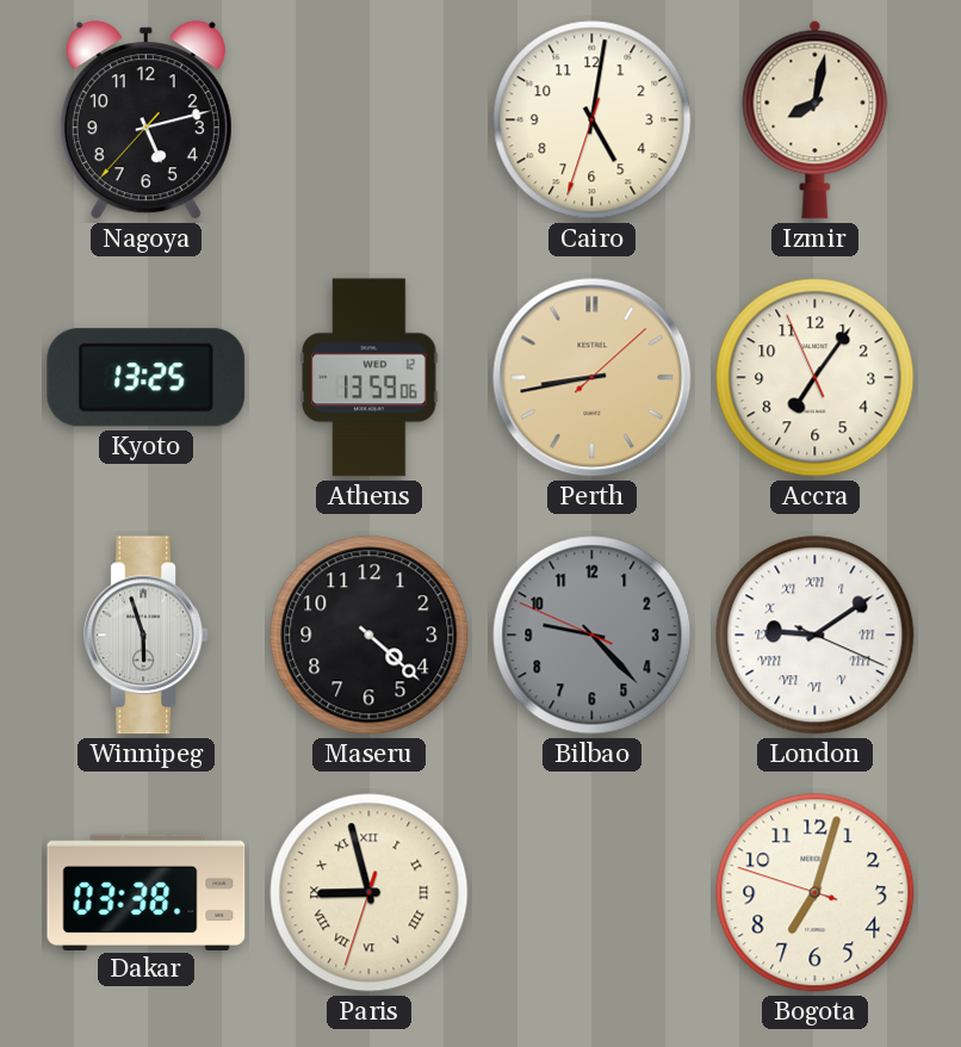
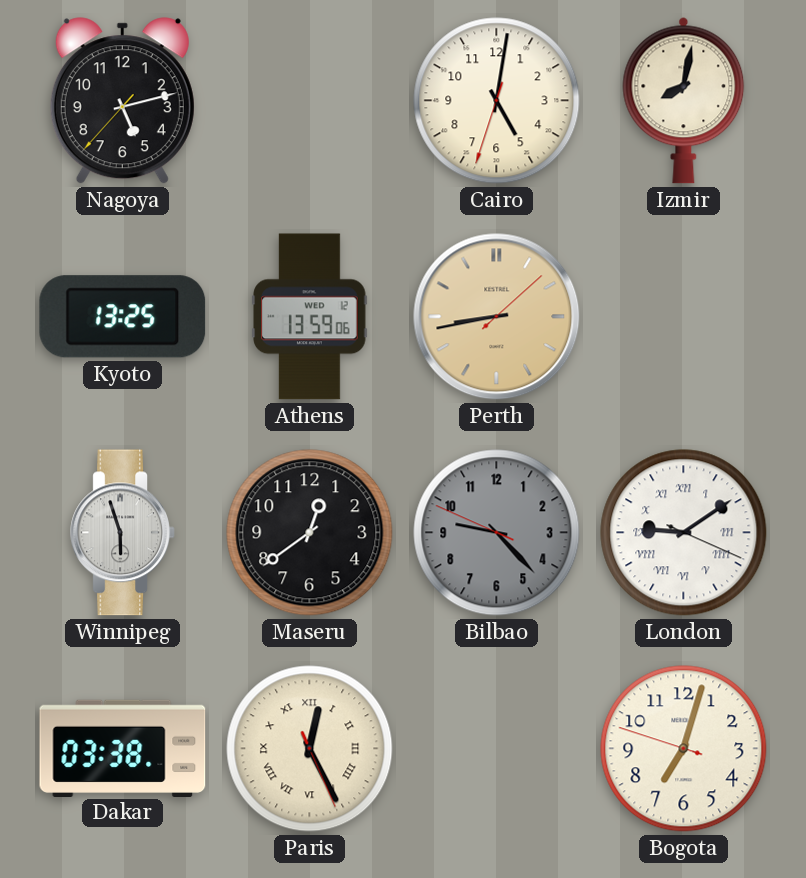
Accra: 7:05 -> none (816, 378)
Maseru: 4:22 -> 12:39 (310, 533)
Paris: 8:57 -> 12:25 (310, 749)
